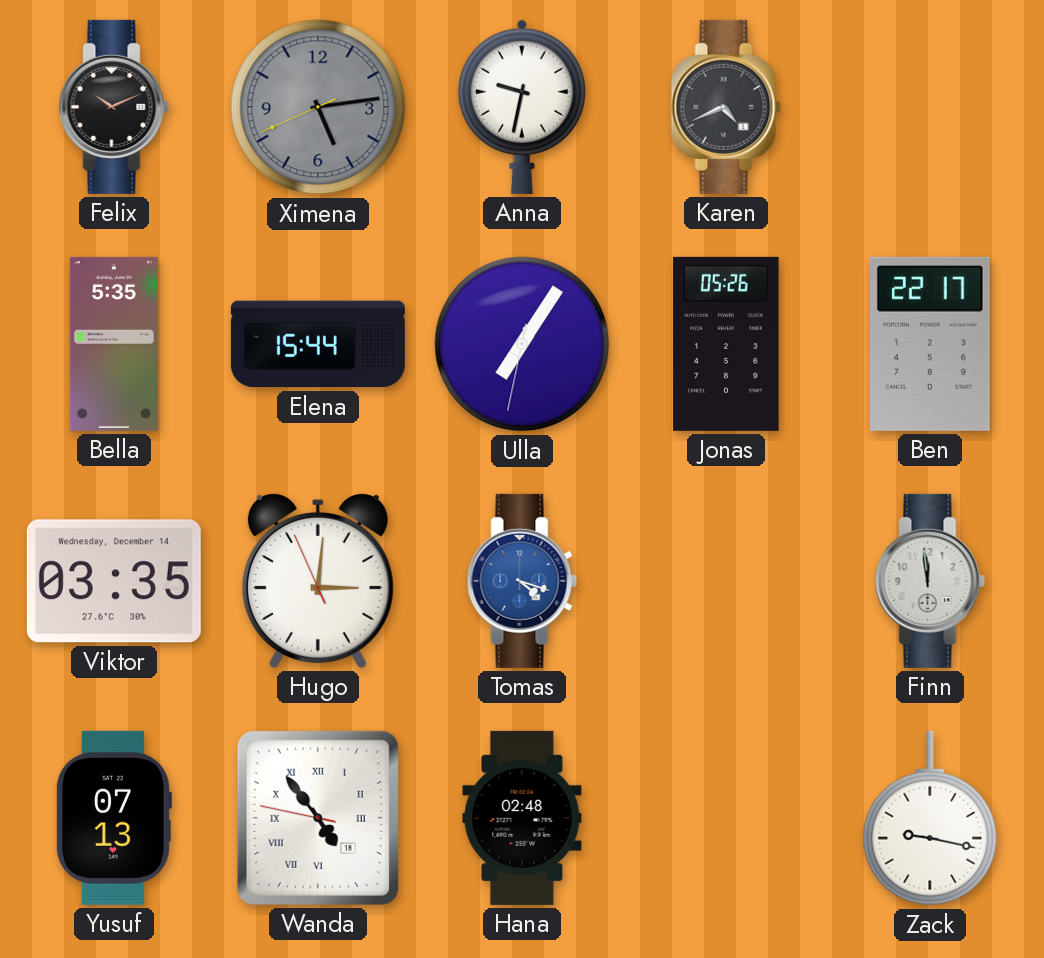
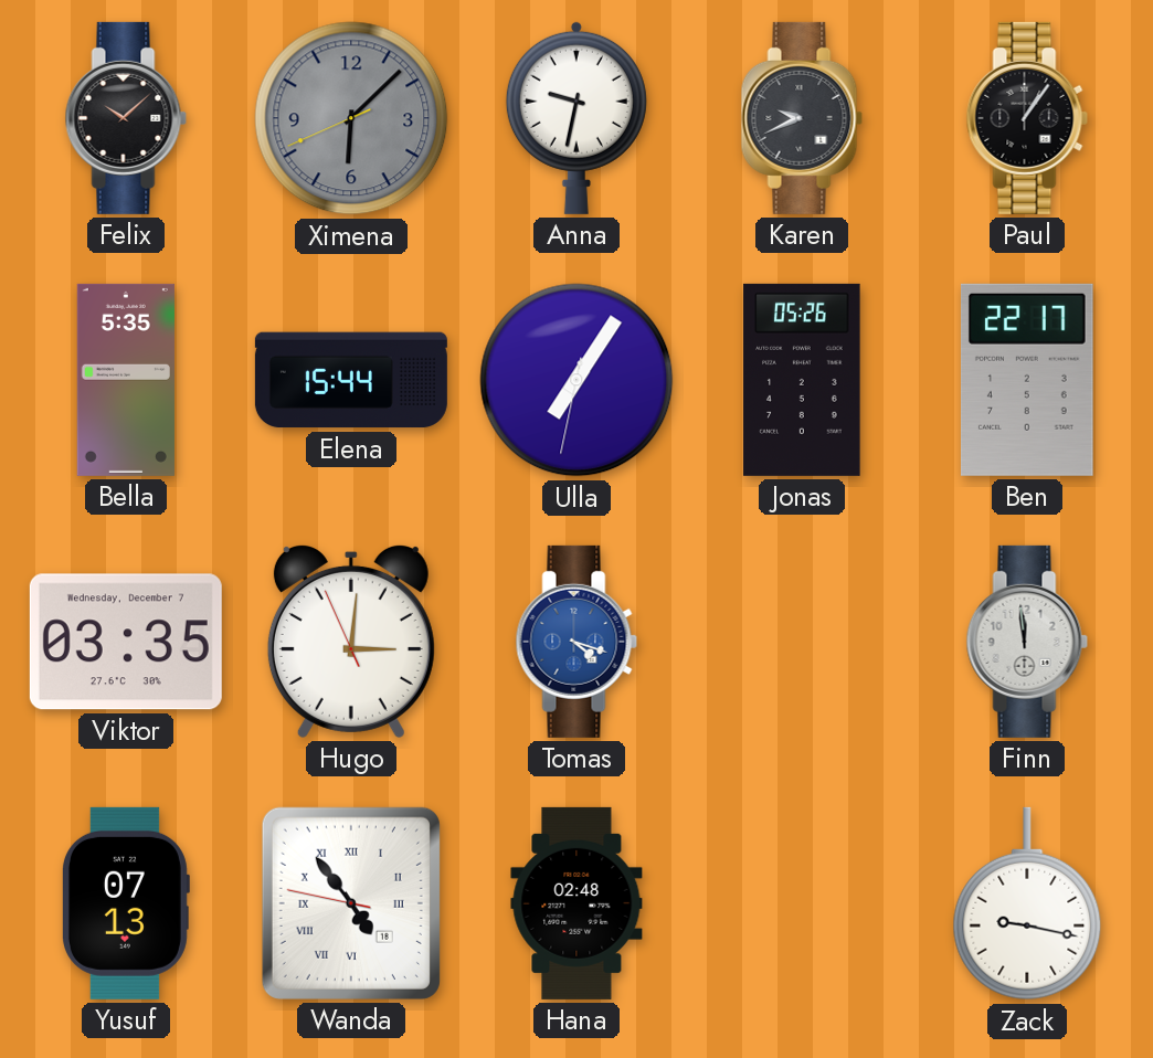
Felix: 10:11 -> 10:08 (126, 118)
Ximena: 5:13 -> 6:07 (351, 118)
Karen: 4:41 -> 9:41 (802, 118)
Paul: none -> 1:06 (1027, 118)
Viktor date: Wednesday, December 14 -> Wednesday, December 7 (126, 642)
